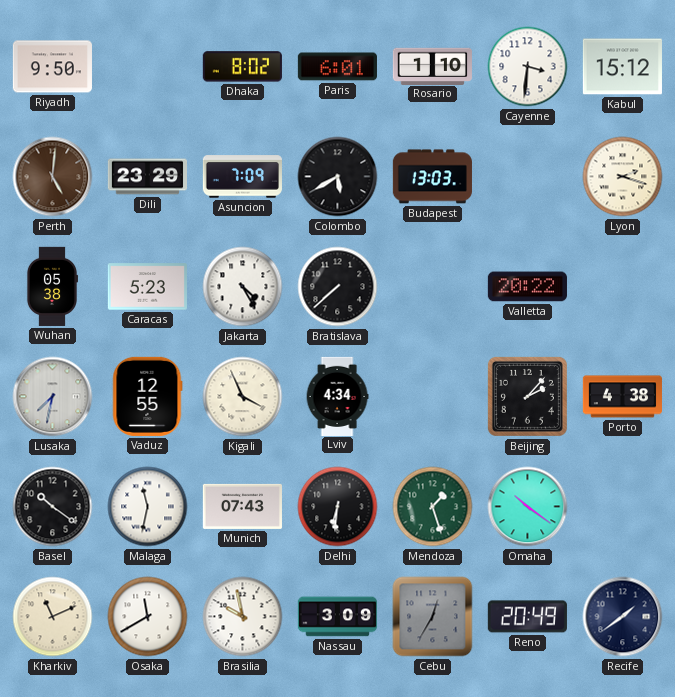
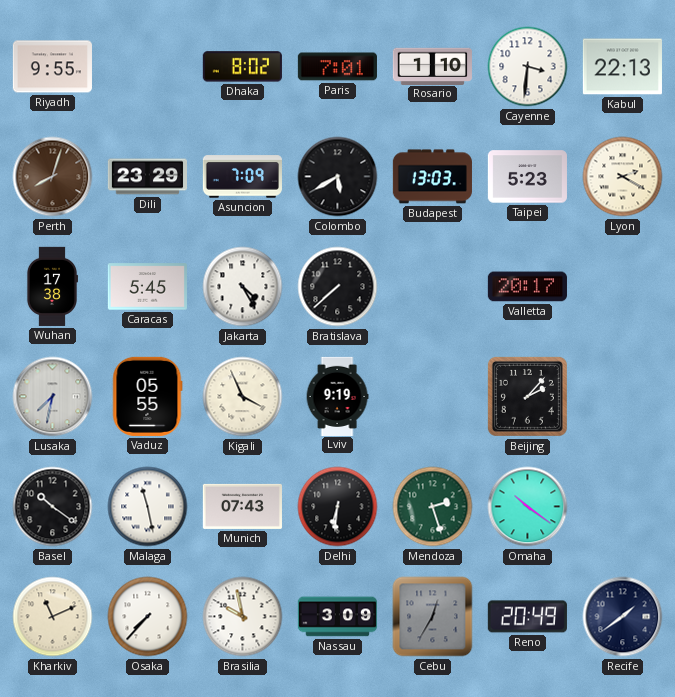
Riyadh: 9:50 -> 9:55 (52, 67)
Paris: 6:01 -> 7:01 (337, 67)
Kabul: 15:12 -> 22:13 (622, 67)
Perth: 5:01 -> 8:03 (53, 177)
Taipei: none -> 5:23 (527, 177)
Lyon: 2:18 -> 2:20 (623, 177)
Wuhan: 05:38 -> 17:38 (51, 286)
Caracas: 5:23 -> 5:45 (147, 287)
Valletta: 20:22 -> 20:17 (527, 287)
Vaduz: 12:55 -> 05:55 (148, 396)
Lviv: 4:34 -> 9:19 (337, 396)
Porto: 4:38 -> none (622, 397)
Malaga: 11:32 -> 11:28 (148, 507)
Mendoza: 1:27 -> 2:27 (433, 507)
Osaka: 11:40 -> 7:37 (148, 617)
